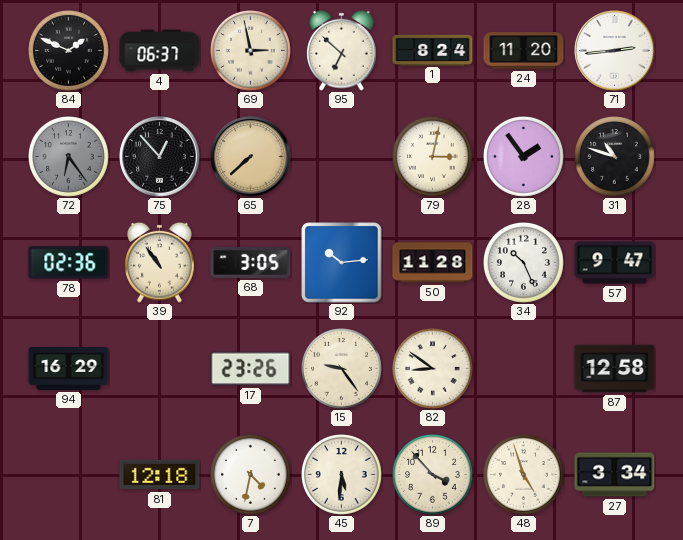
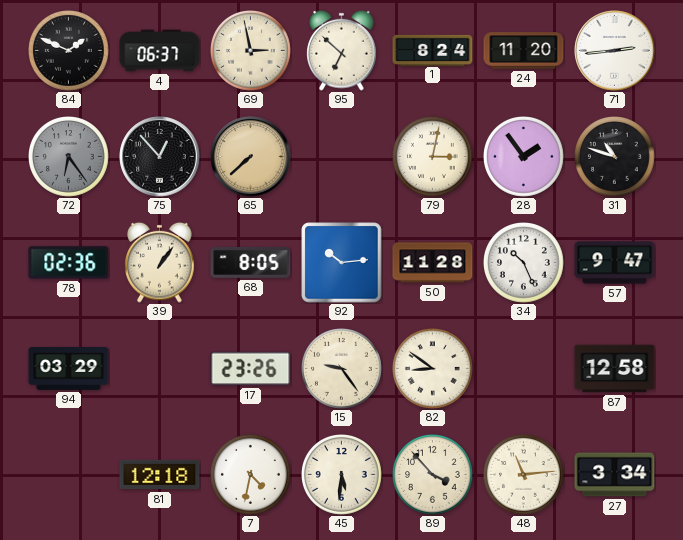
39: 10:54 -> 1:06 (160, 262)
68: 3:05 -> 8:05 (251, 262)
94: 16:29 -> 03:29 (69, 368)
48: 4:57 -> 11:14 (524, 475)
